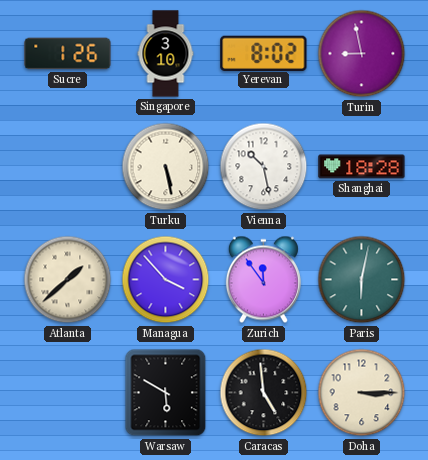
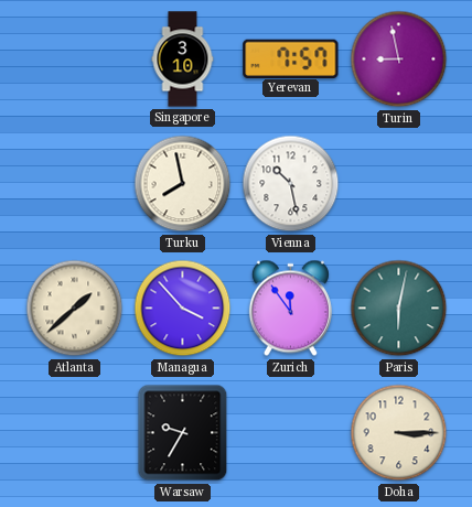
Sucre: 1:26 -> none (68, 54)
Yerevan: 8:02 -> 7:57 (291, 58)
Turku: 5:28 -> 7:58 (183, 184)
Shanghai: 18:28 -> none (362, 167)
Warsaw: 5:50 -> 9:35 (183, 433)
Caracas: 4:59 -> none (264, 393)
